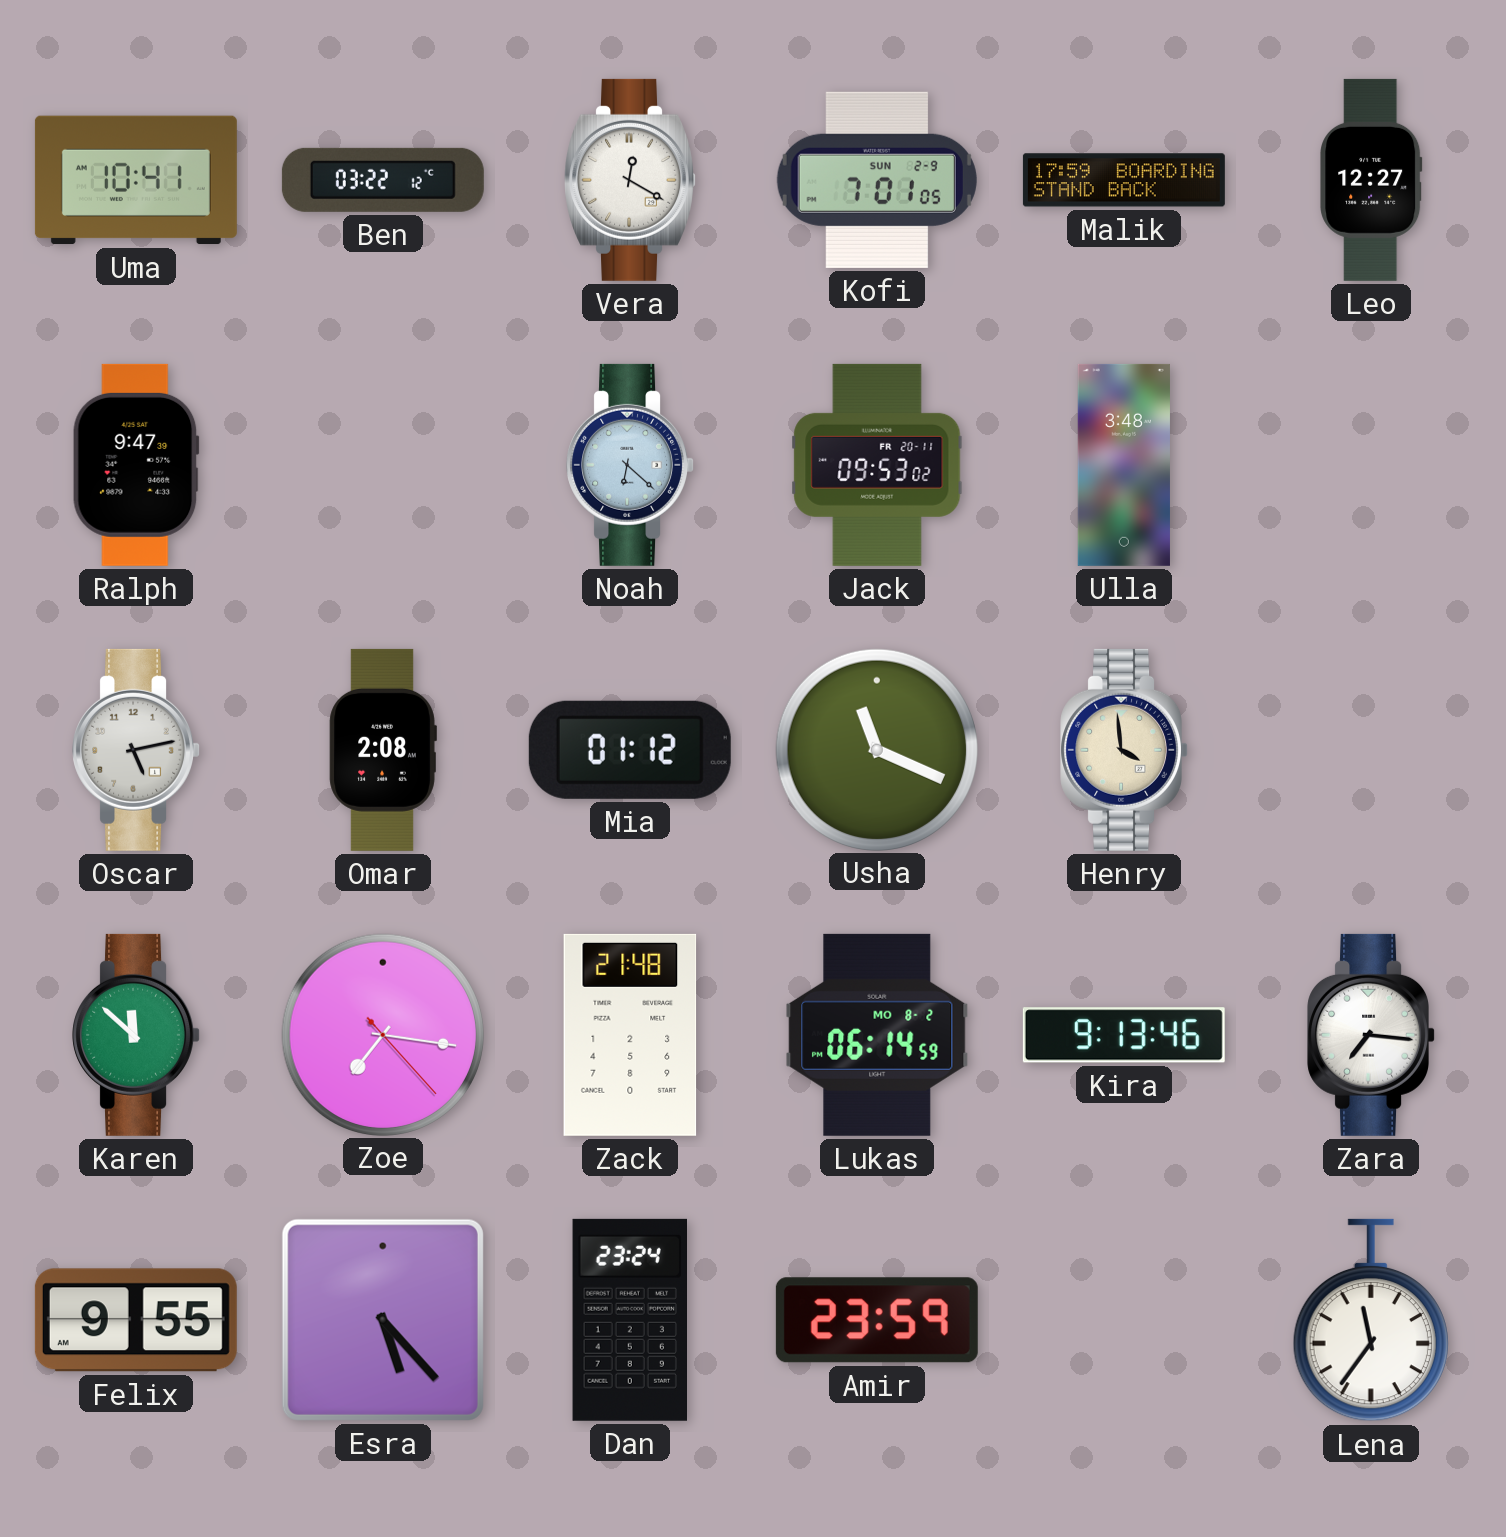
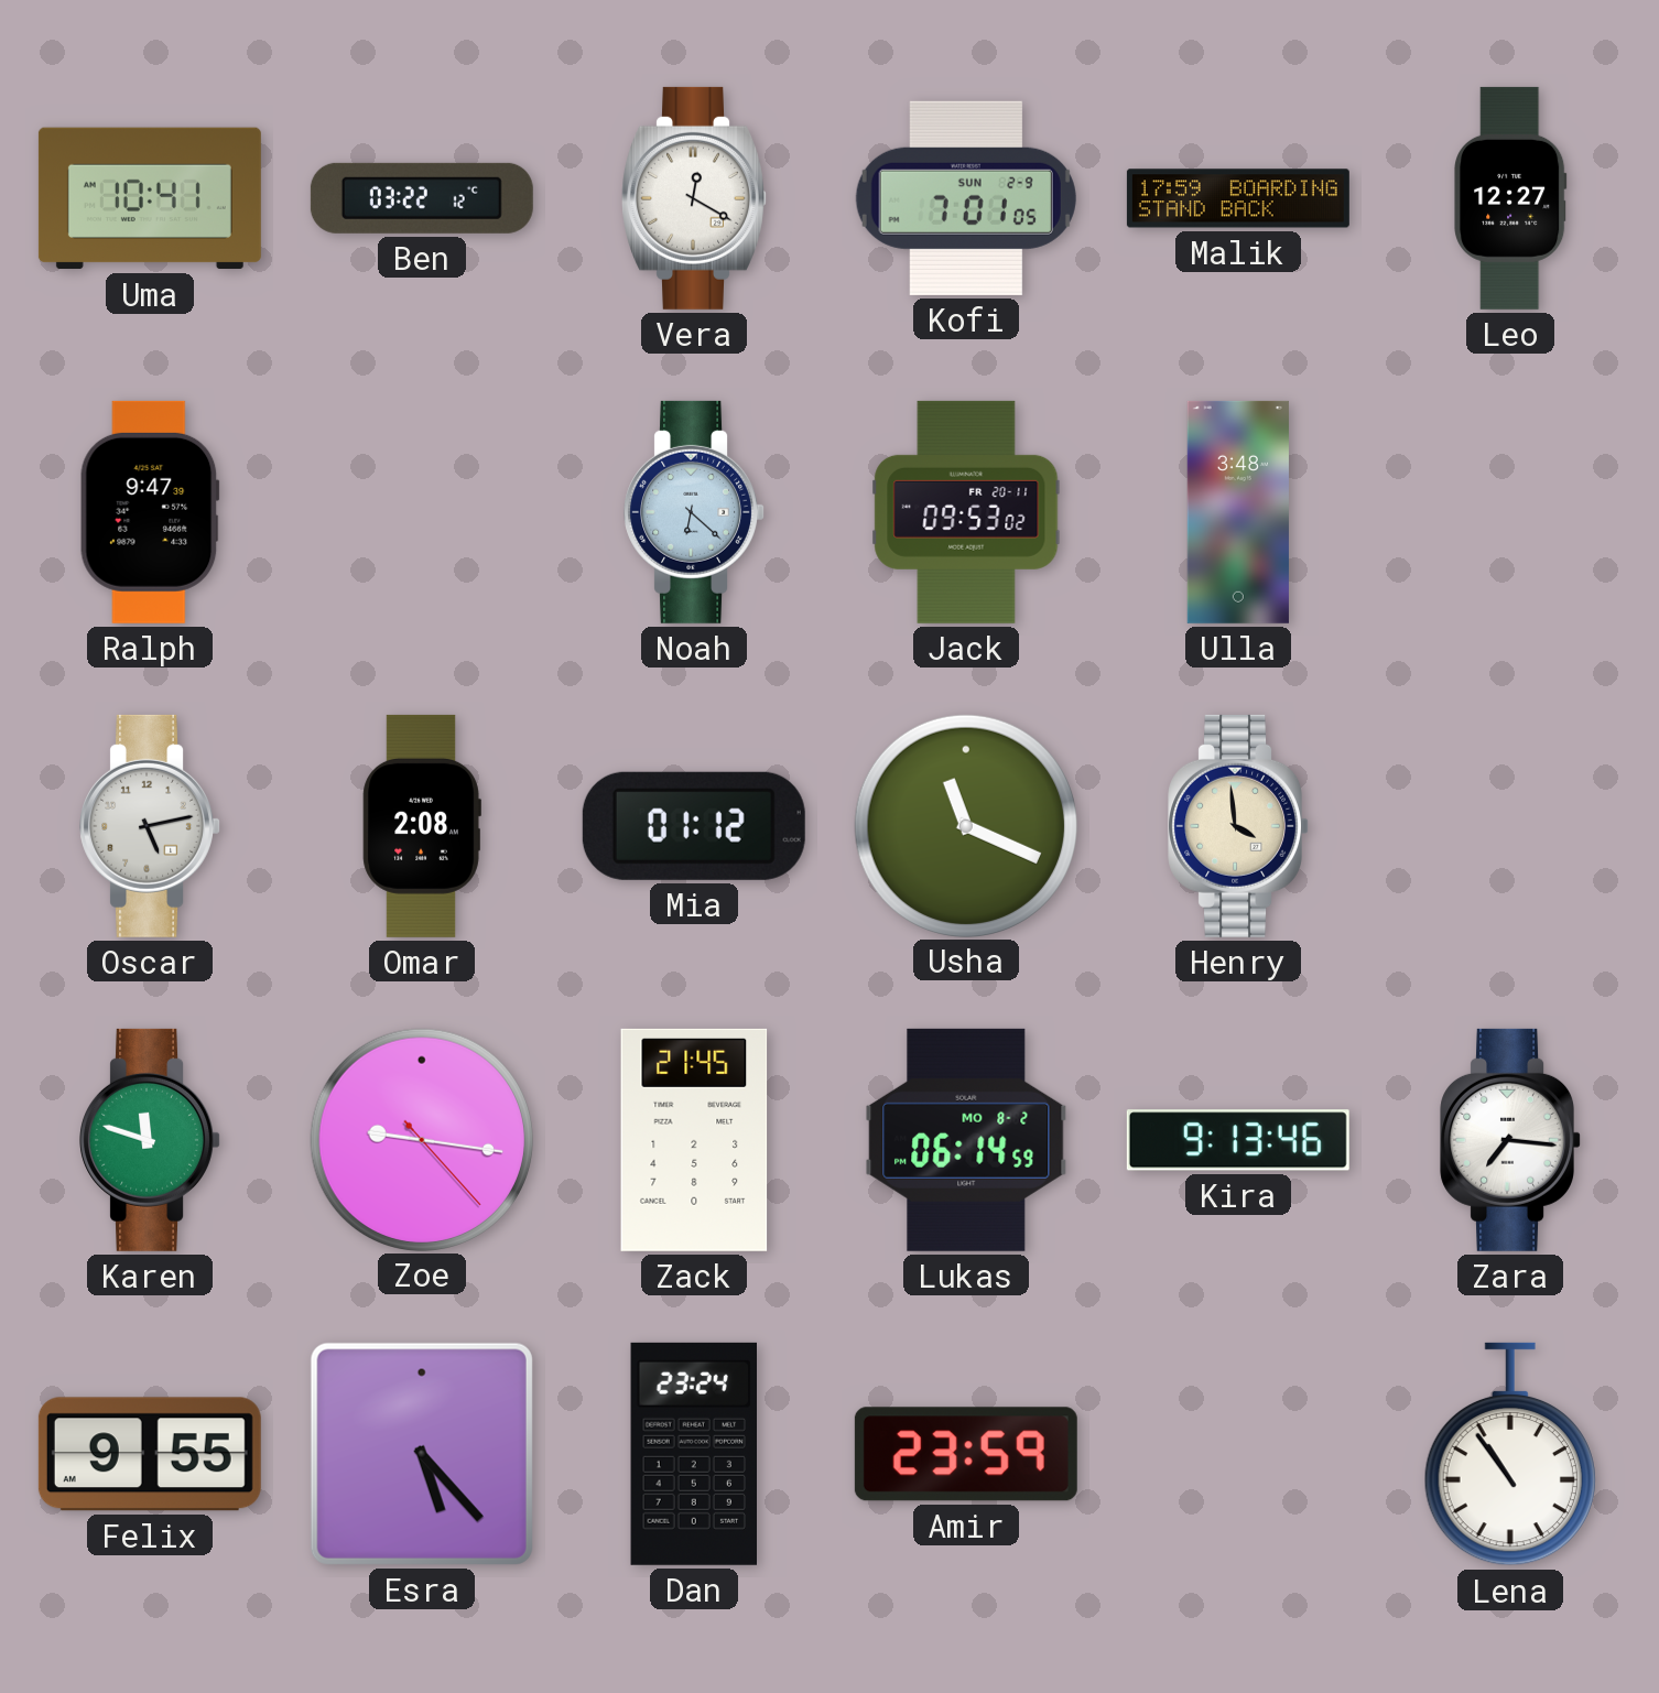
Karen: 11:52 -> 11:48 (150, 1140)
Zoe: 7:16 -> 9:16 (421, 1139)
Zack: 21:48 -> 21:45 (694, 1140)
Lena: 11:36 -> 10:54 (1510, 1454)
